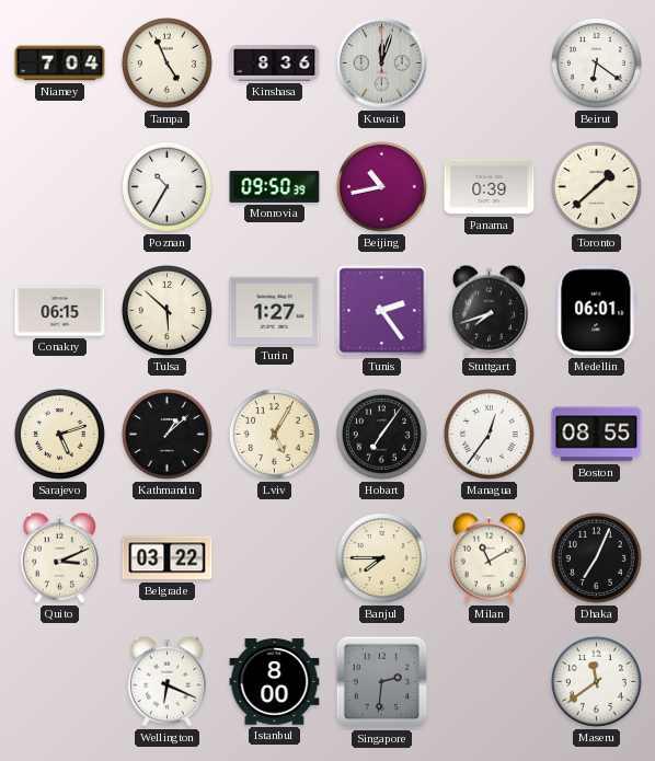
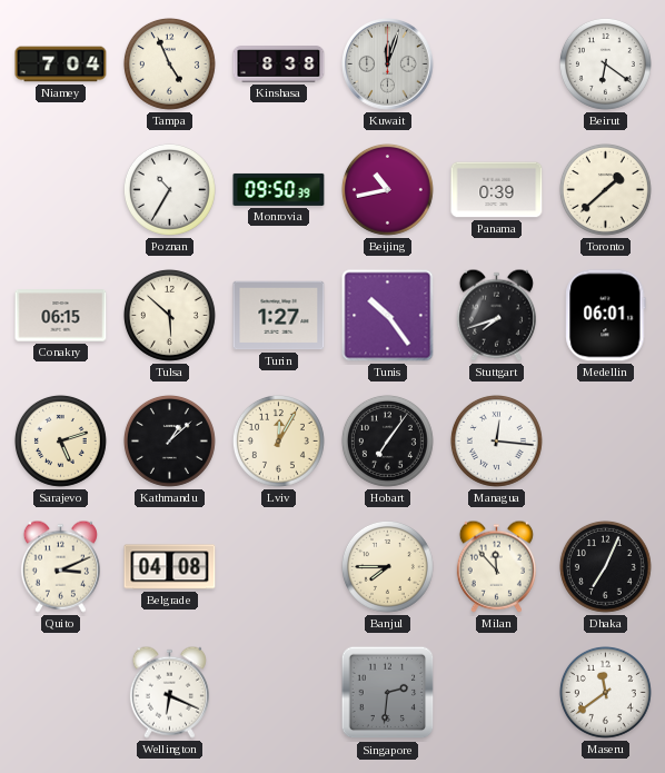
Kinshasa: 8:36 -> 8:38 (279, 65)
Tunis: 2:24 -> 10:24 (388, 316)
Lviv: 5:05 -> 12:05 (278, 440)
Managua: 12:36 -> 12:16 (496, 440)
Boston: 08:55 -> none (597, 435)
Belgrade: 03:22 -> 04:08 (170, 567)
Milan: 11:10 -> 11:53 (496, 566)
Istanbul: 8:00 -> none (275, 682)
